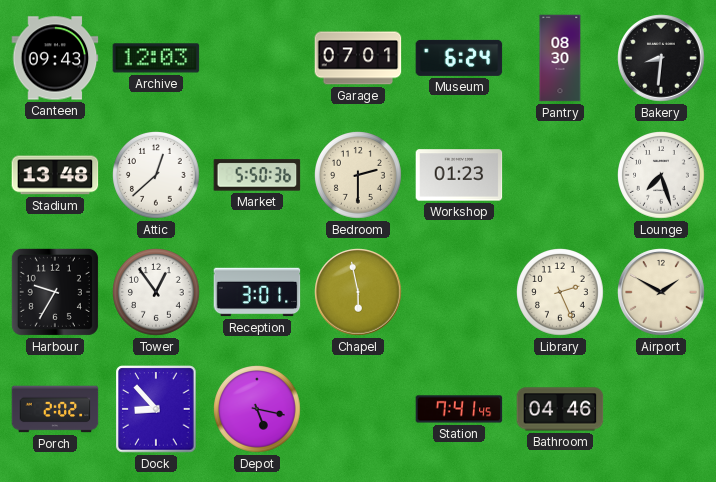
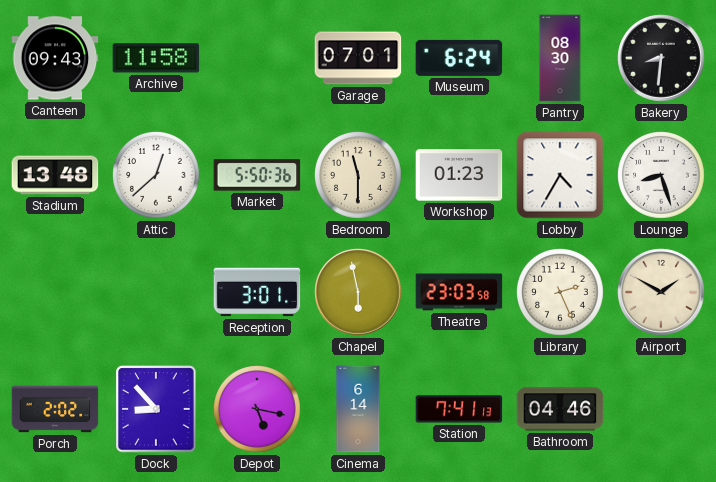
Archive: 12:03 -> 11:58 (156, 58)
Bedroom: 2:30 -> 11:30 (359, 176)
Lobby: none -> 4:35 (560, 175)
Lounge: 7:27 -> 8:27 (662, 176)
Harbour: 9:35 -> none (55, 292)
Tower: 12:54 -> none (157, 293)
Theatre: none -> 23:03 (459, 292)
Cinema: none -> 6:14 (358, 409)
Station: 7:41:45 -> 7:41:13 (459, 409)
